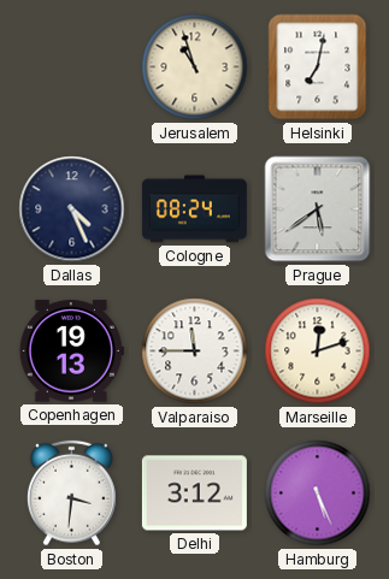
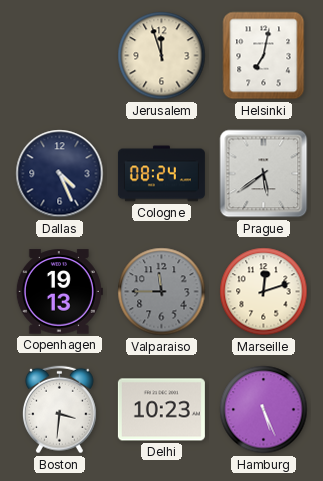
Jerusalem: 10:57 -> 11:57 (162, 56)
Valparaiso dial: white -> grey (162, 292)
Delhi: 3:12 -> 10:23 (161, 410)
